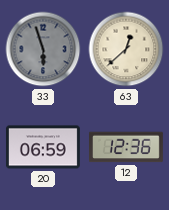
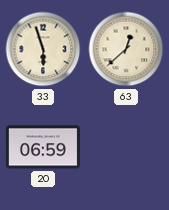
33 dial: grey -> cream (43, 49)
12: 12:36 -> none (126, 147)
